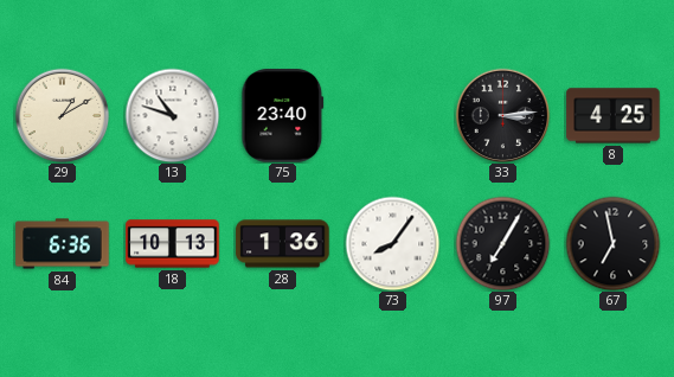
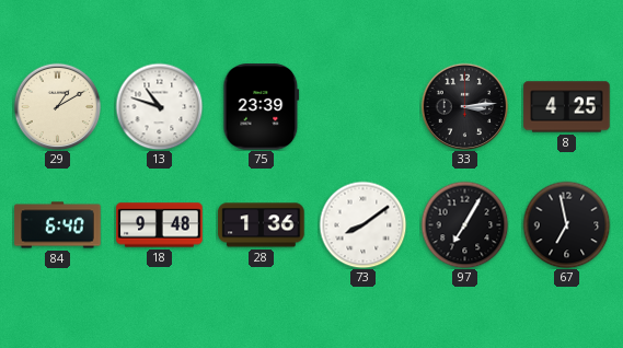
75: 23:40 -> 23:39 (262, 107)
84: 6:36 -> 6:40 (58, 225)
18: 10:13 -> 9:48 (160, 225)
73: 8:06 -> 8:09 (362, 224)
